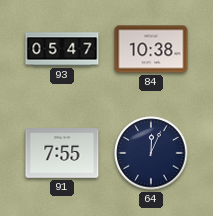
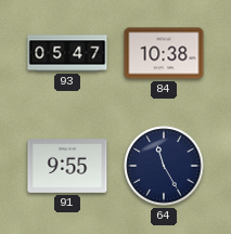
91: 7:55 -> 9:55 (67, 166)
64: 12:04 -> 11:25 (164, 166)
